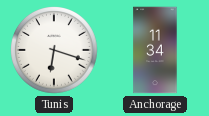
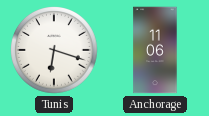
Anchorage: 11:34 -> 11:06 (155, 50)
